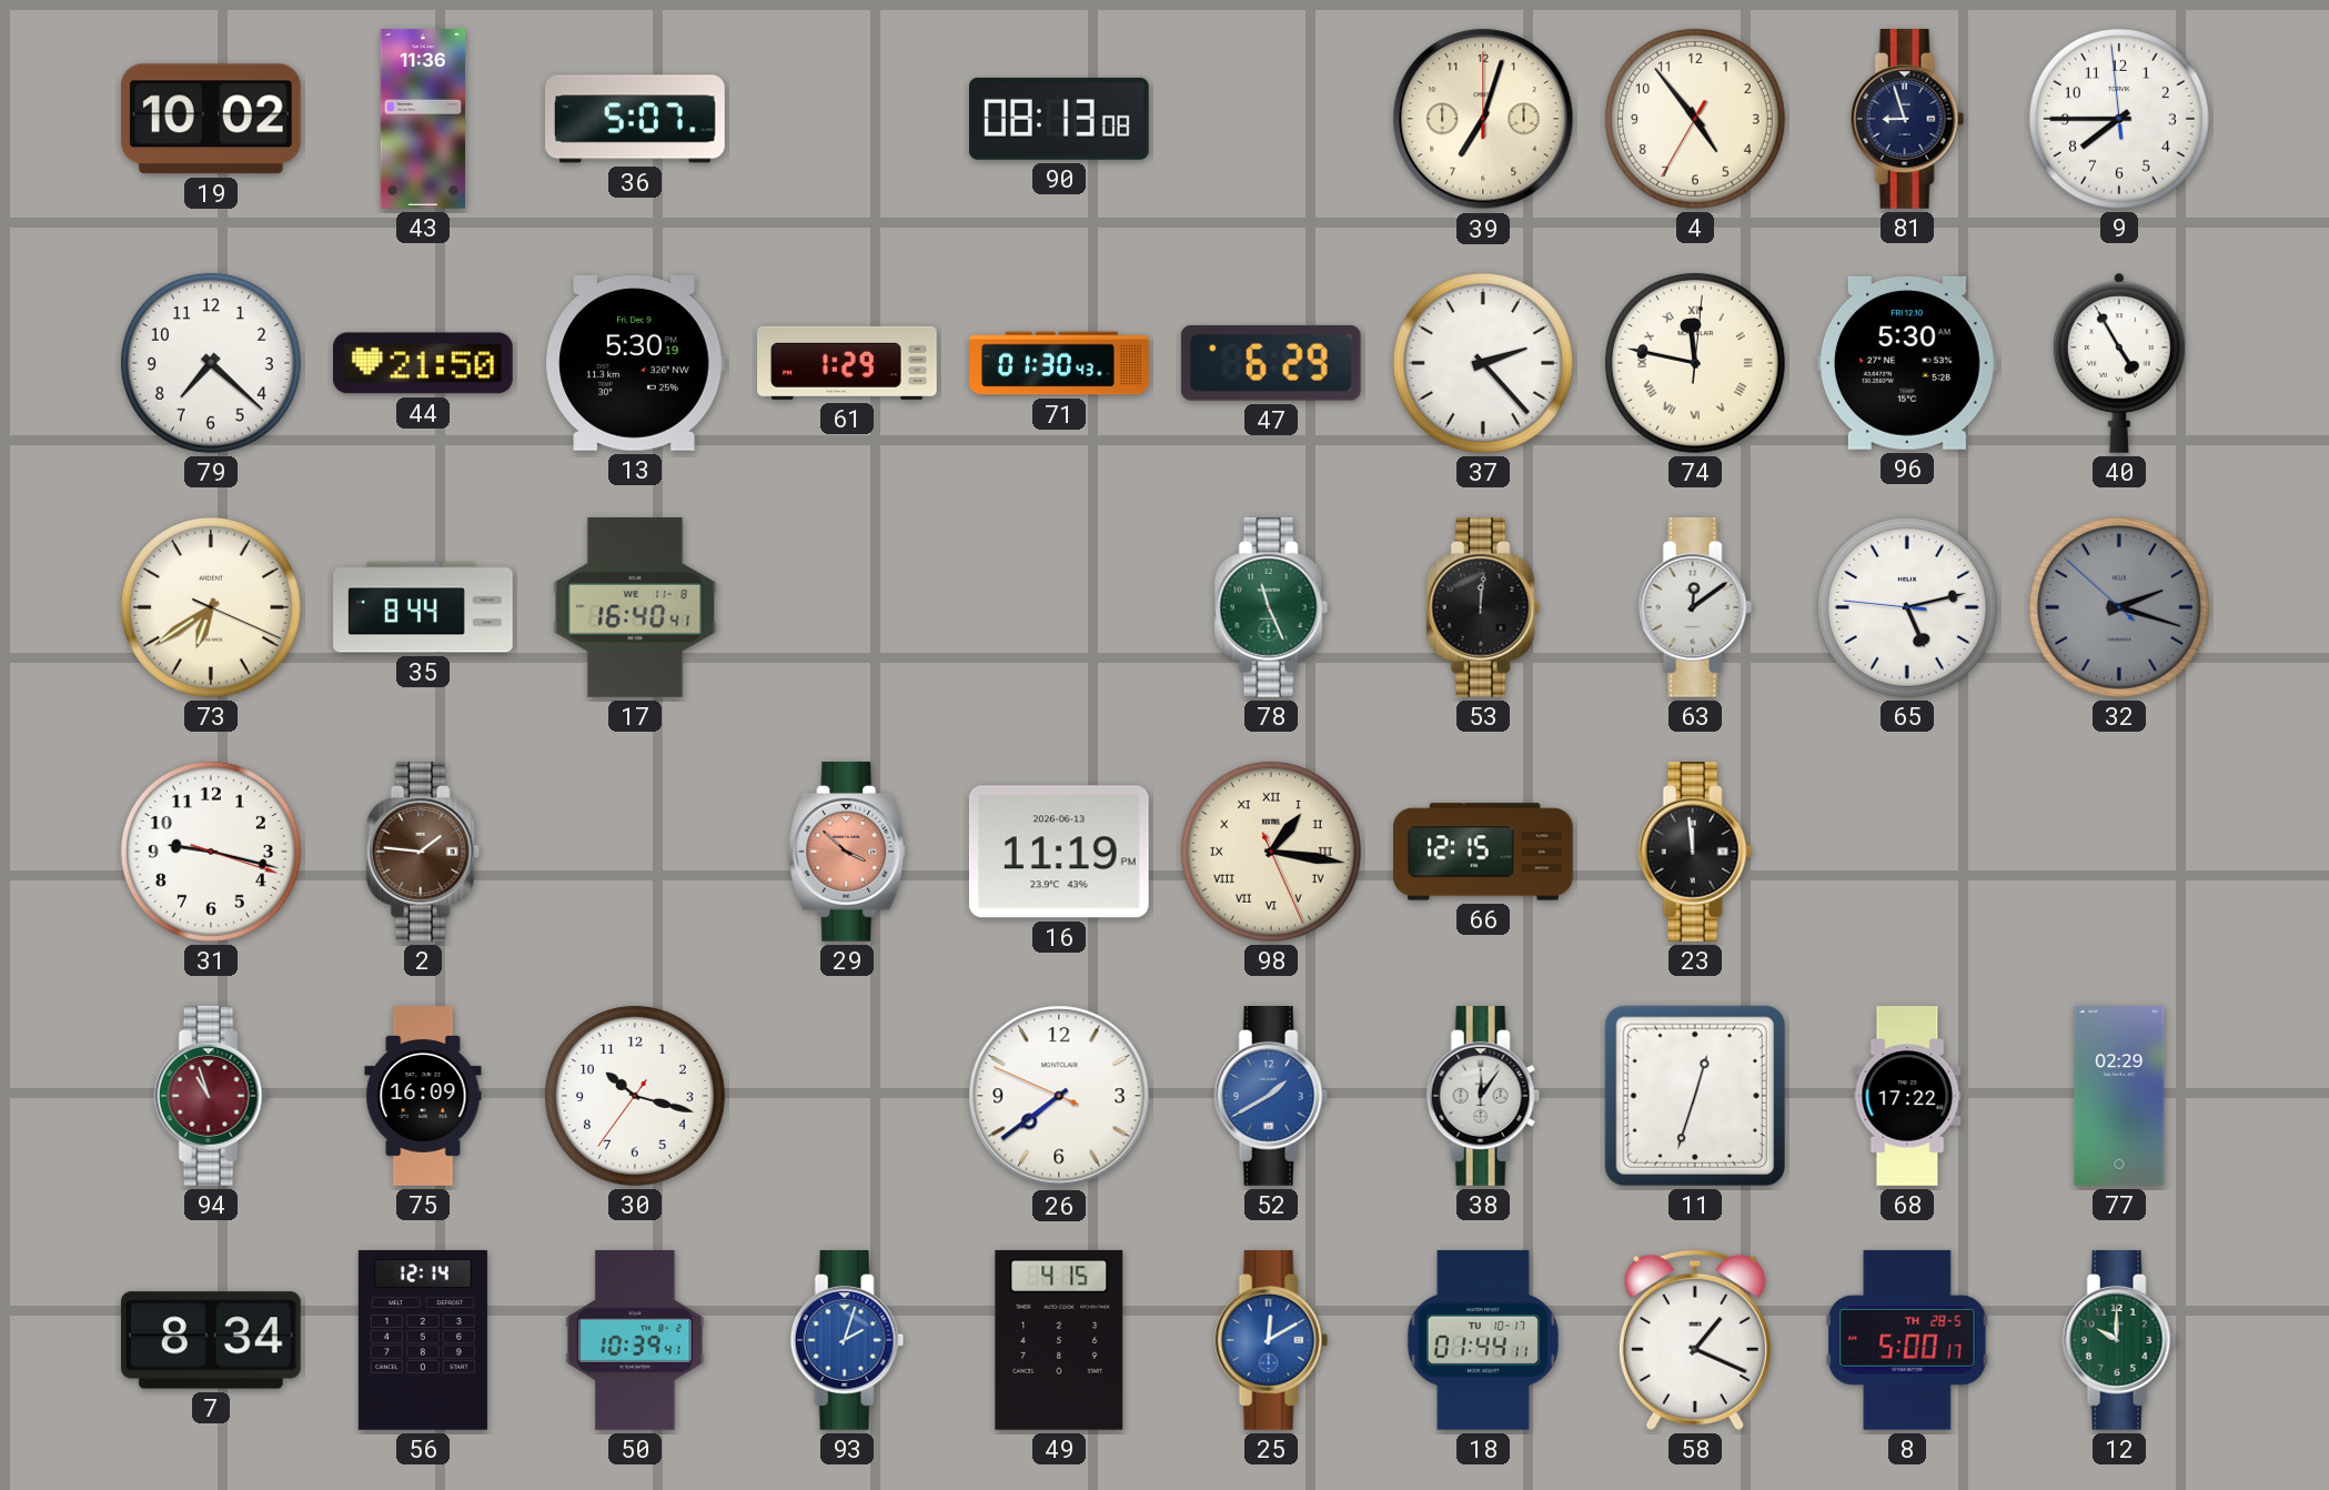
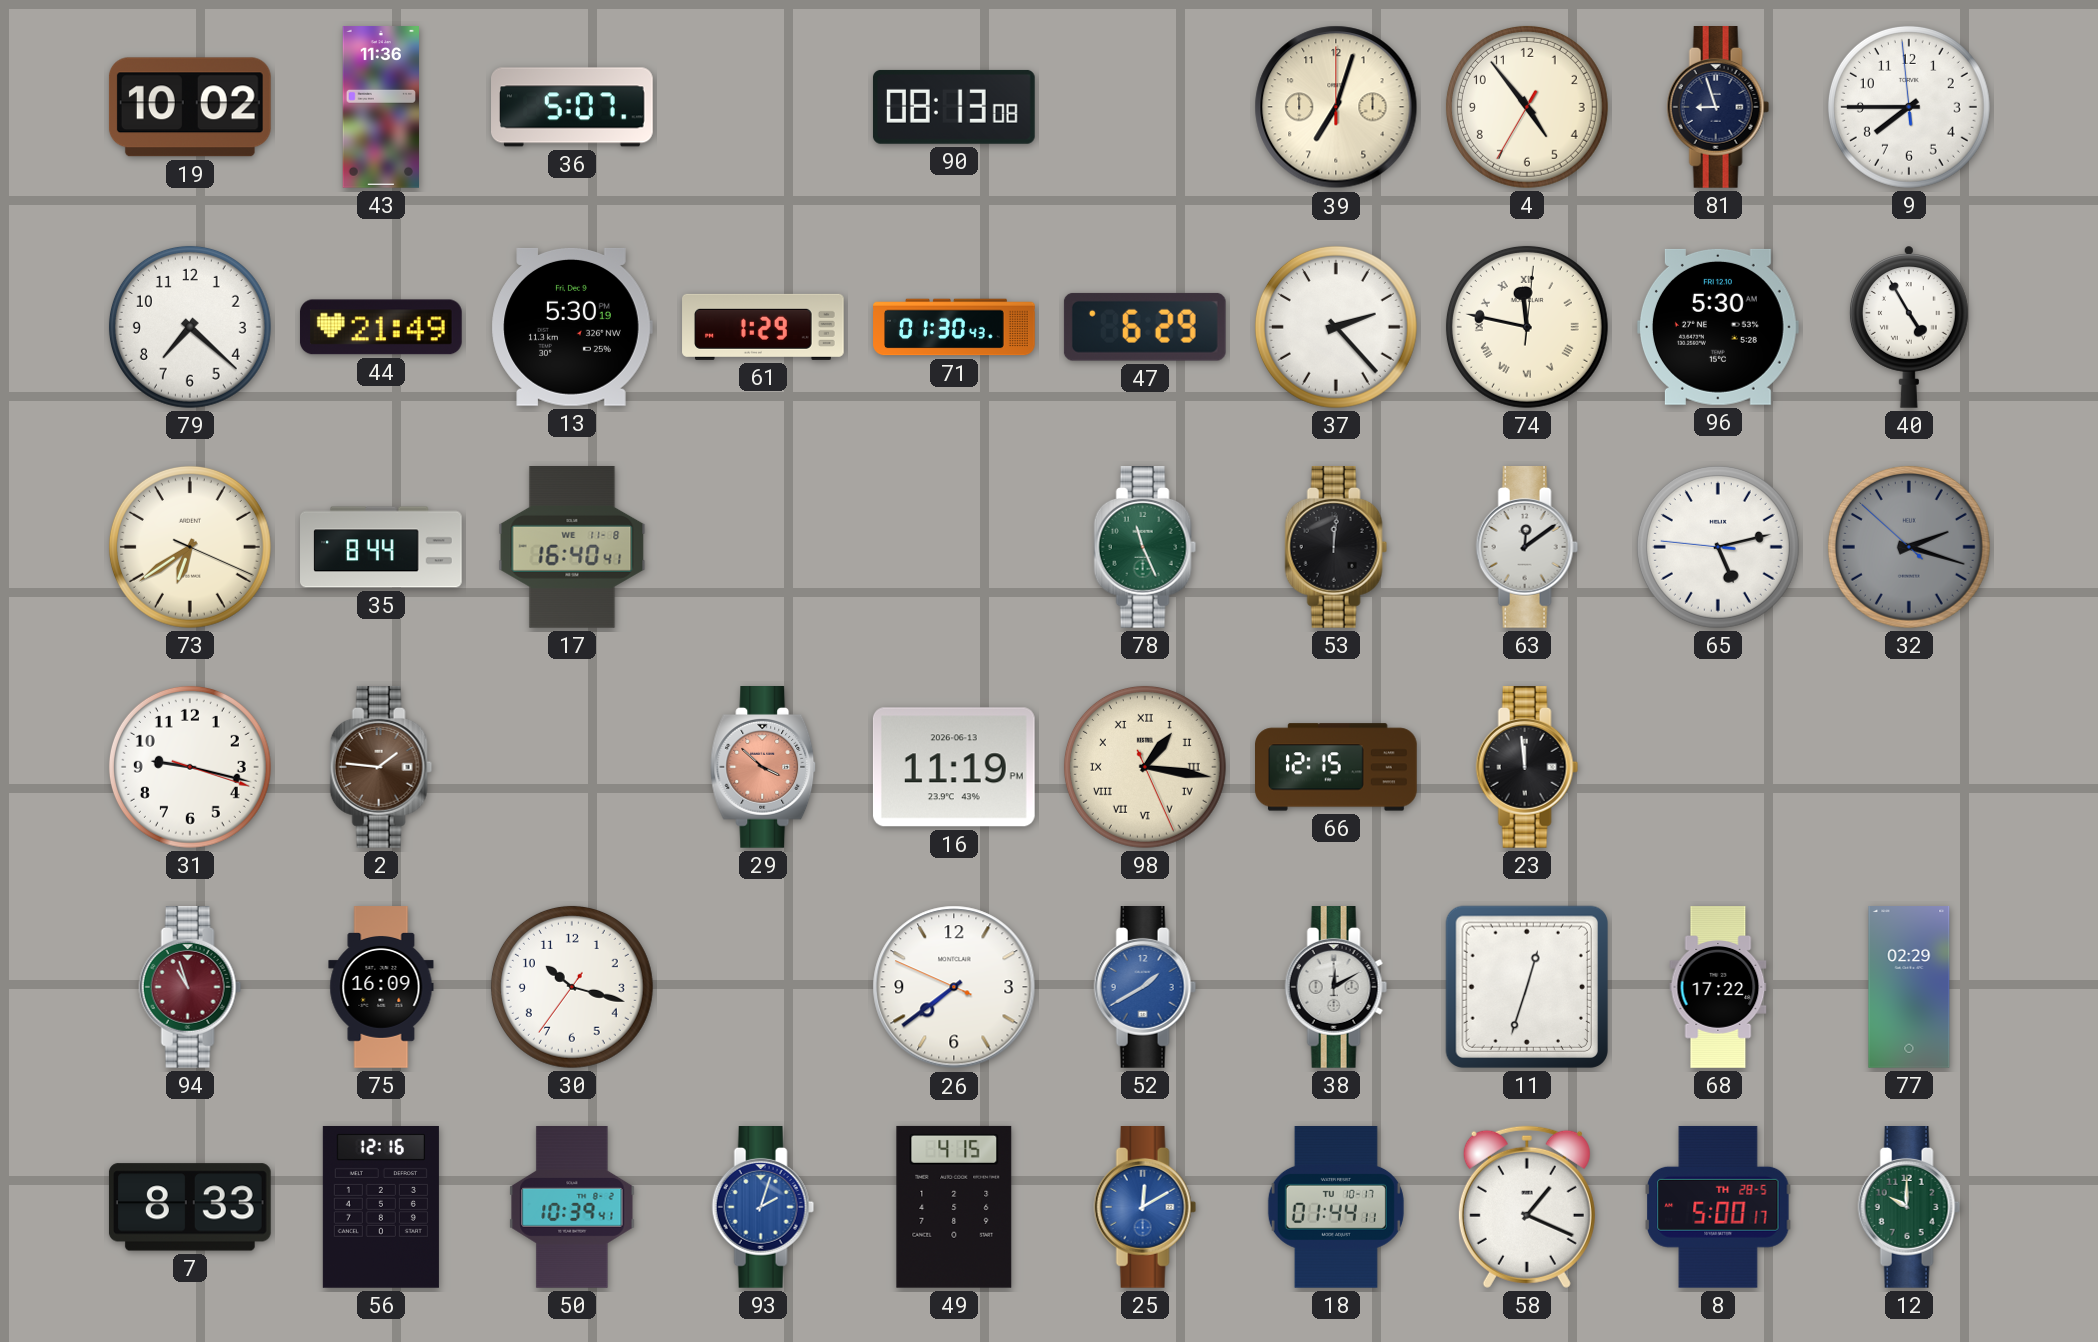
44: 21:50 -> 21:49 (381, 327)
38: 12:06 -> 12:10 (1336, 988)
7: 8:34 -> 8:33 (190, 1207)
56: 12:14 -> 12:16 (381, 1208)
